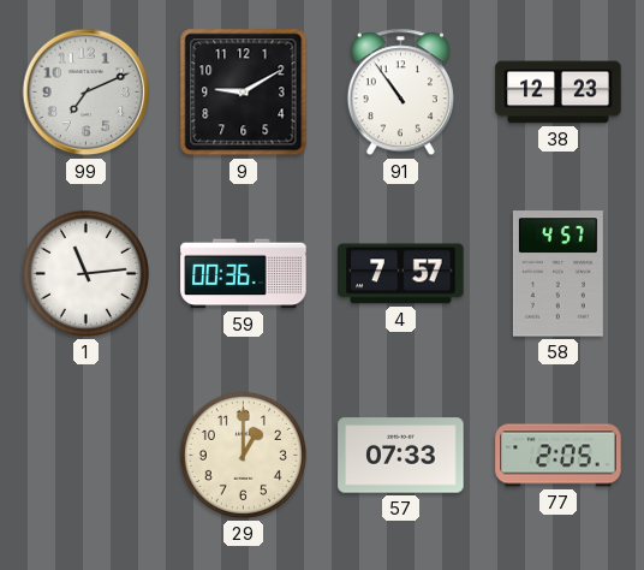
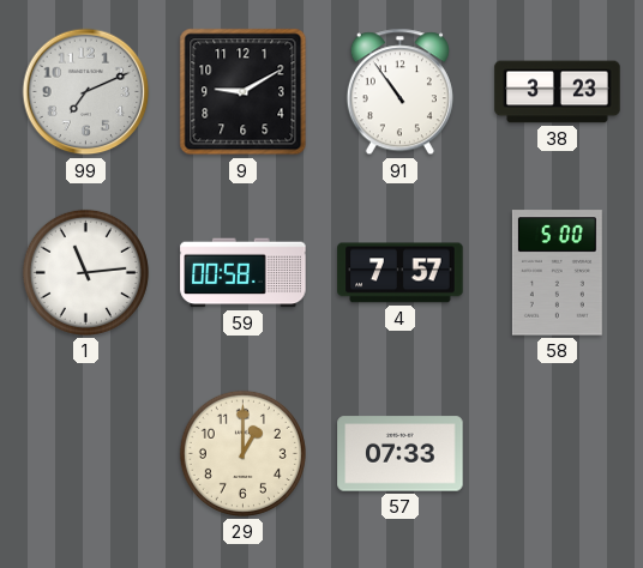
38: 12:23 -> 3:23 (558, 92)
59: 00:36 -> 00:58 (244, 273)
58: 4:57 -> 5:00 (557, 273)
77: 2:05 -> none (559, 456)
